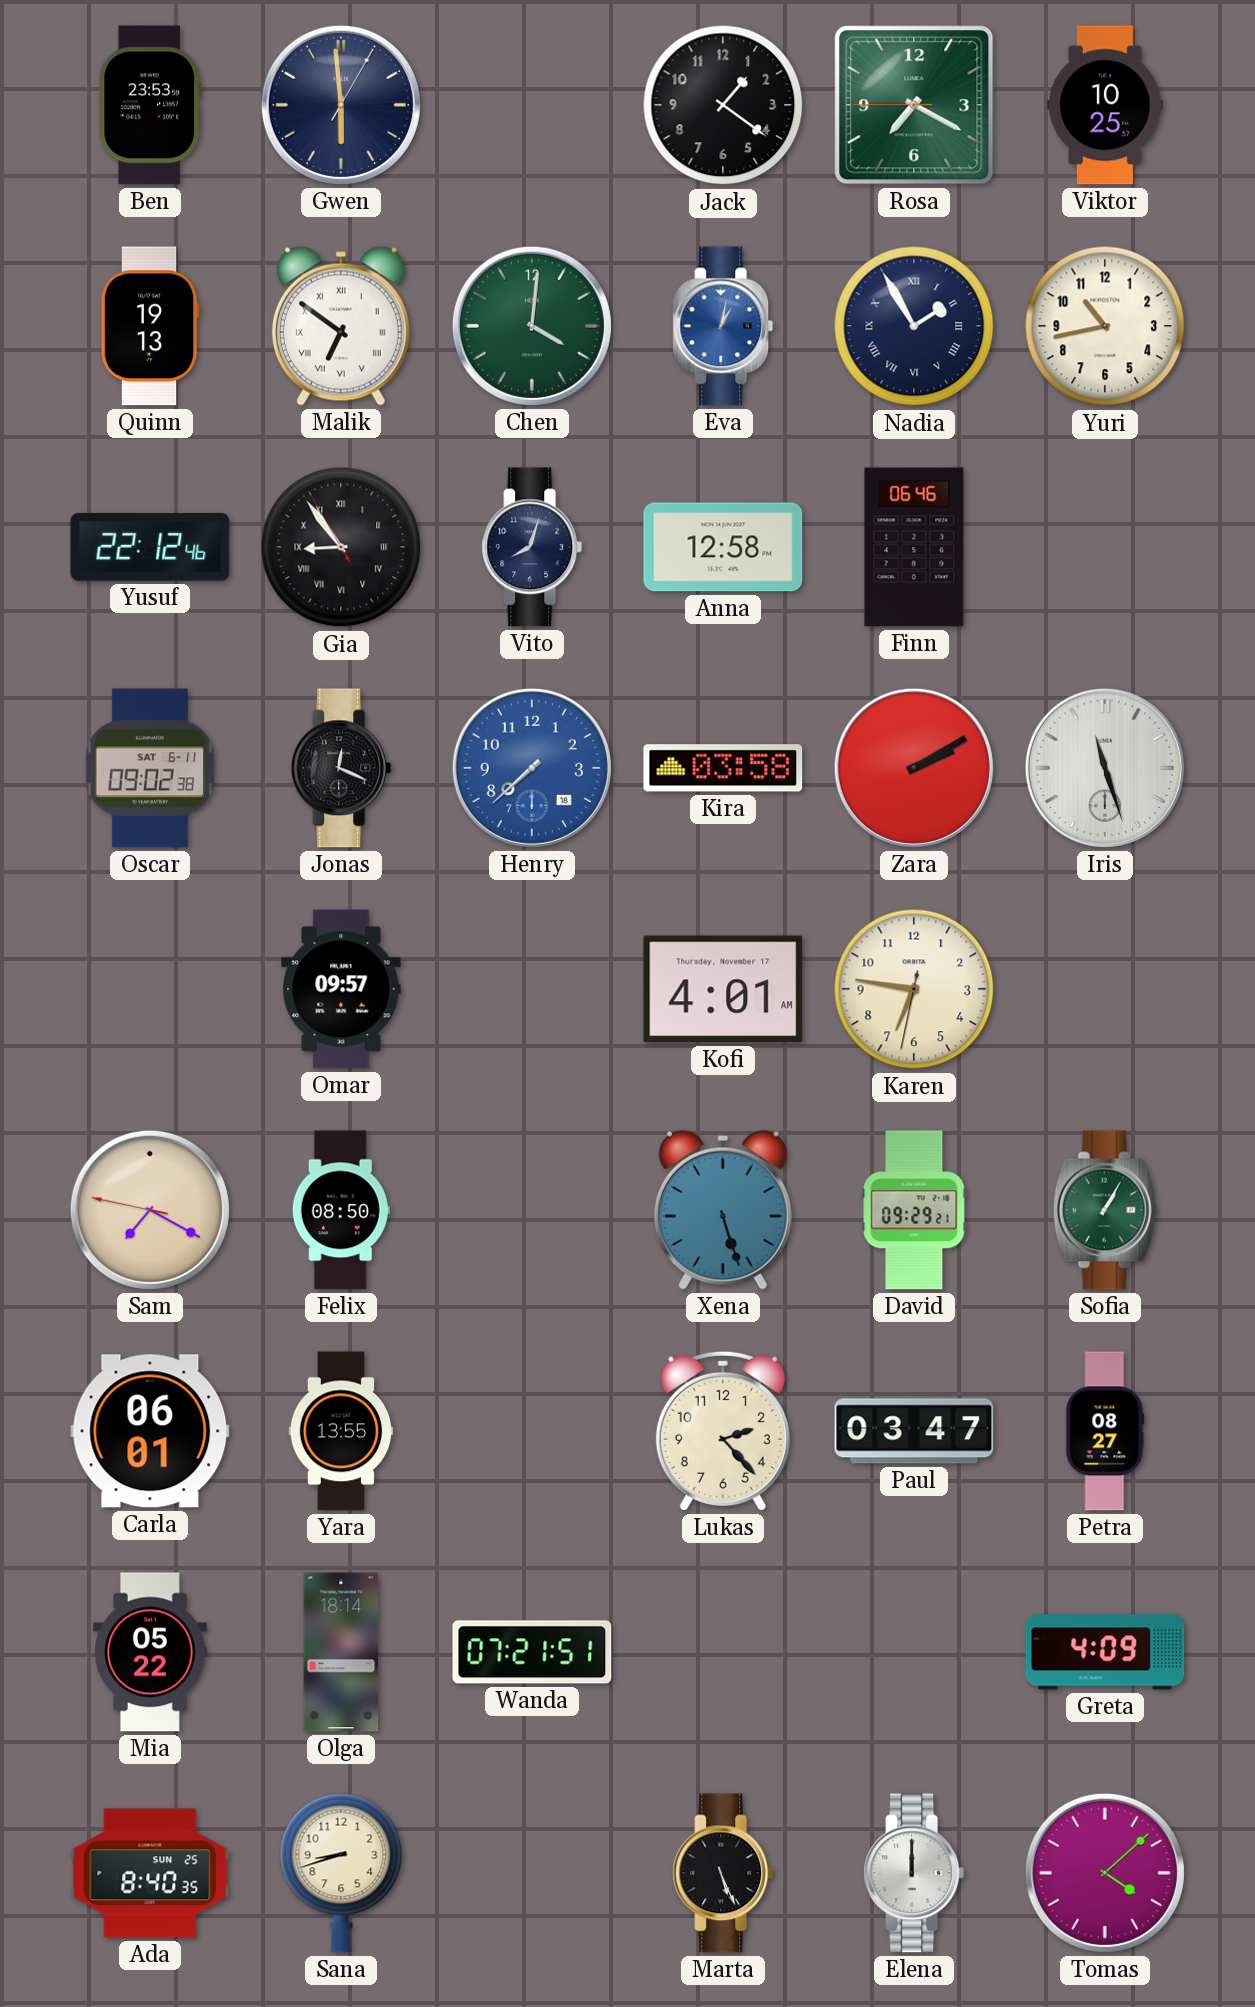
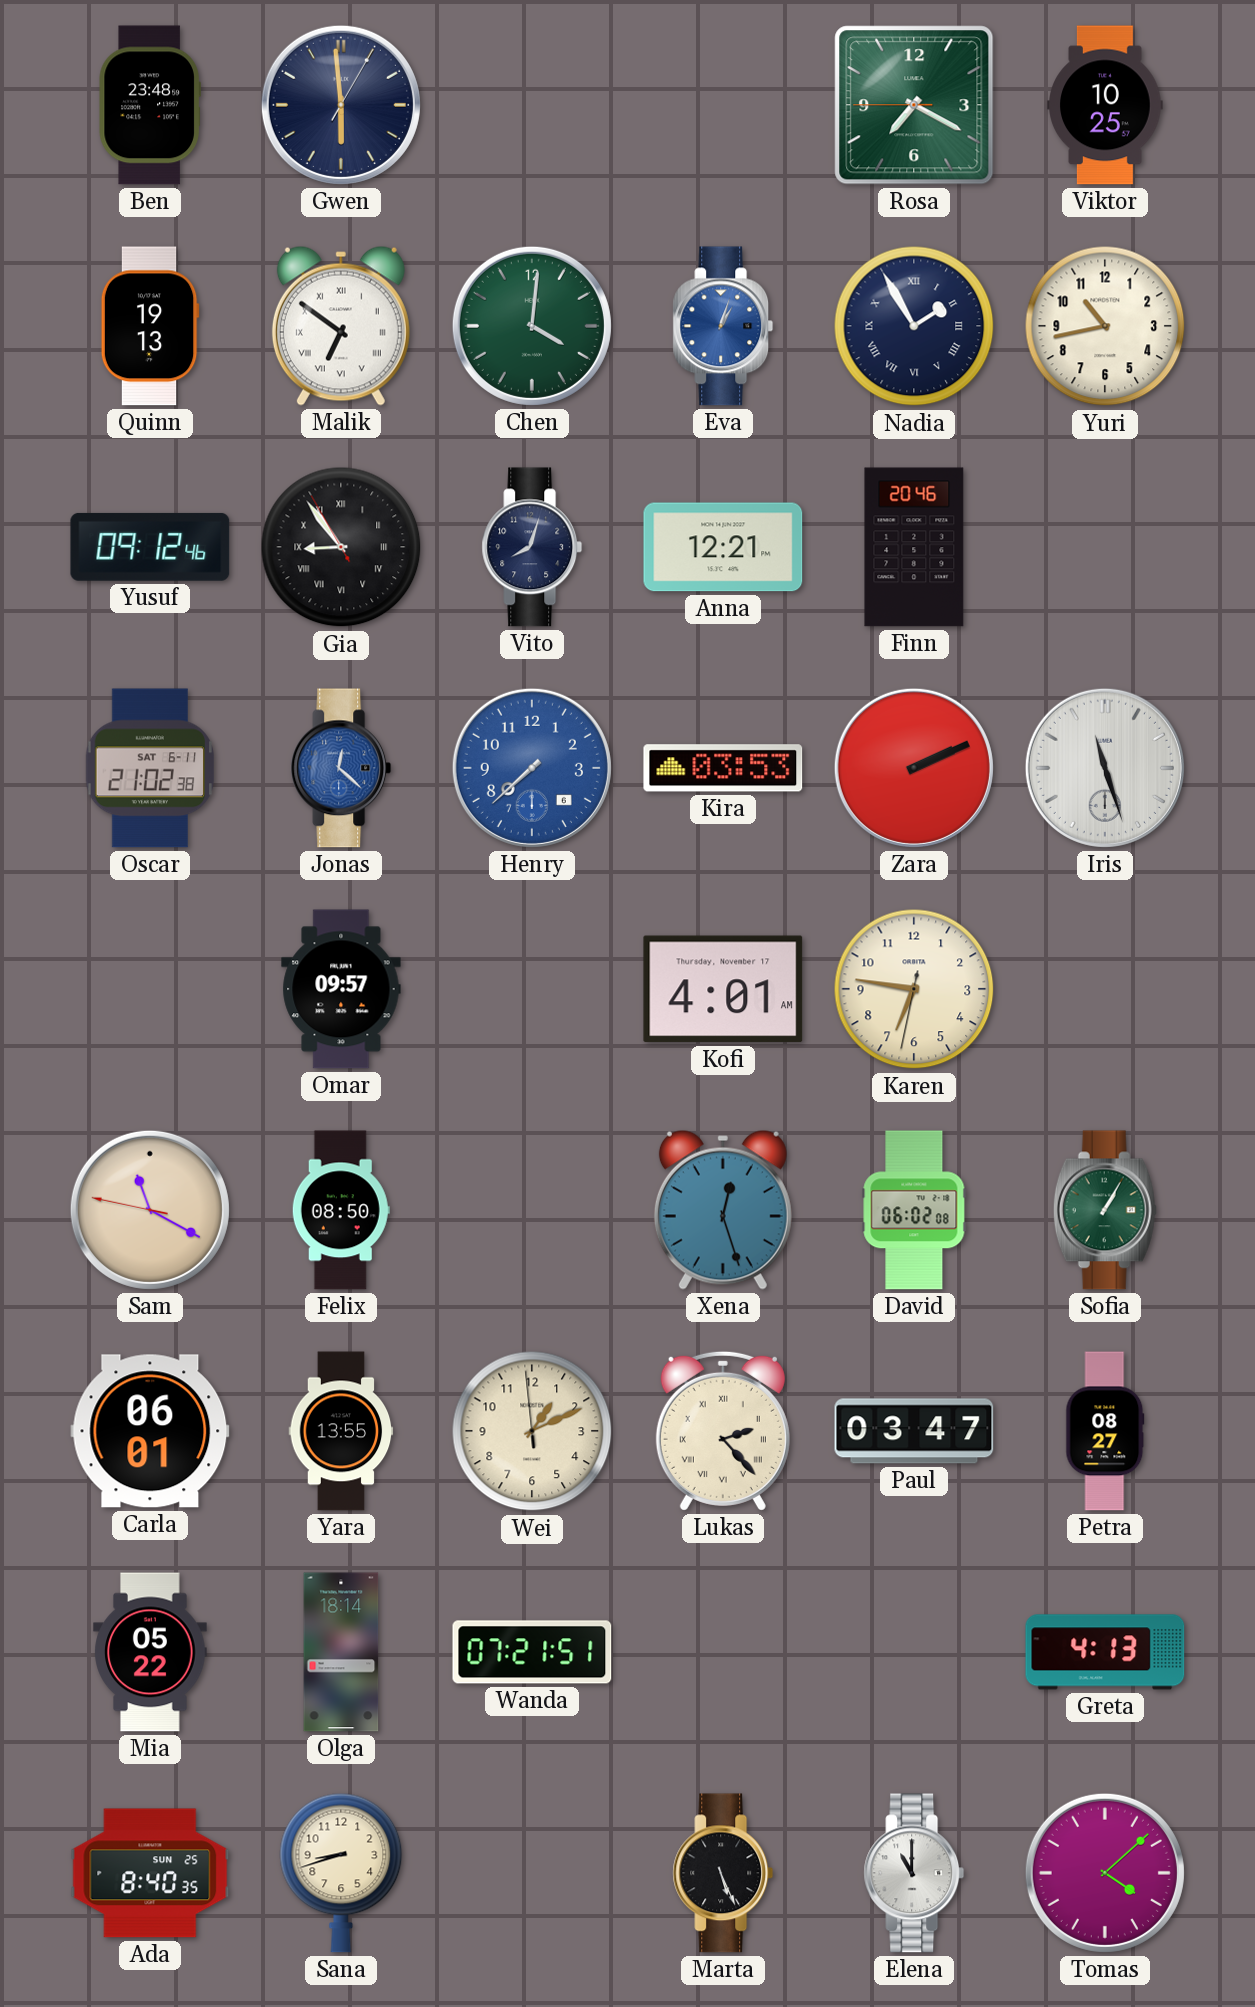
Ben: 23:53 -> 23:48 (150, 105)
Jack: 1:21 -> none (723, 105)
Eva: 1:02 -> 1:03 (723, 326)
Yusuf: 22:12 -> 09:12 (150, 547)
Anna: 12:58 -> 12:21 (723, 547)
Finn: 06:46 -> 20:46 (914, 547)
Oscar: 09:02 -> 21:02 (150, 768)
Jonas: 12:19 -> 12:22 (341, 768)
Jonas dial: black -> blue (341, 768)
Henry date: 18 -> 6 (532, 768)
Kira: 03:58 -> 03:53 (723, 768)
Zara: 2:10 -> 2:11 (914, 768)
Sam: 7:19 -> 11:19 (150, 1210)
Xena: 5:27 -> 12:27 (723, 1210)
David: 09:29 -> 06:02 (914, 1210)
Wei: none -> 1:10 (532, 1431)
Lukas numerals: Arabic -> Roman (723, 1431)
Greta: 4:09 -> 4:13 (1105, 1652)
Elena: 12:00 -> 11:00 (914, 1873)
